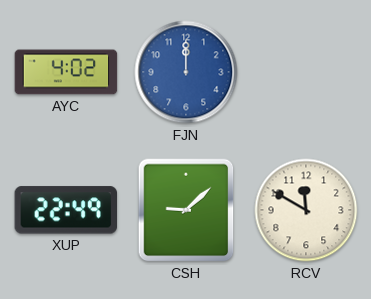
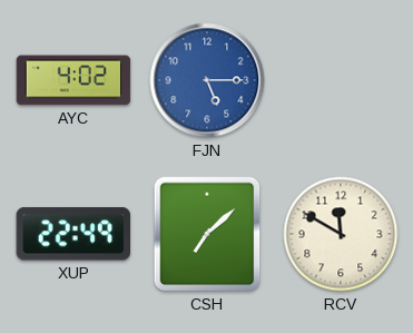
FJN: 12:00 -> 5:15 (207, 80)
CSH: 9:08 -> 7:08 (207, 234)
